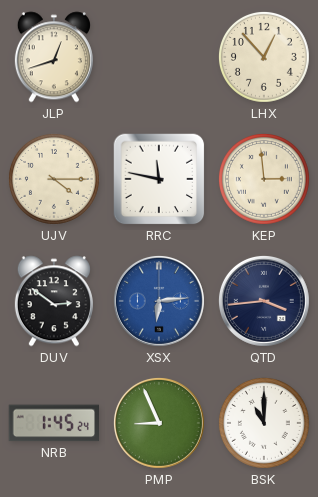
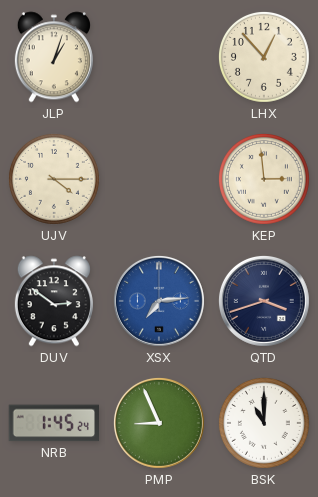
JLP: 12:42 -> 1:03 (54, 57)
RRC: 11:47 -> none (159, 179)
XSX: 6:14 -> 7:14 (159, 301)
QTD: 3:44 -> 3:42 (264, 301)
